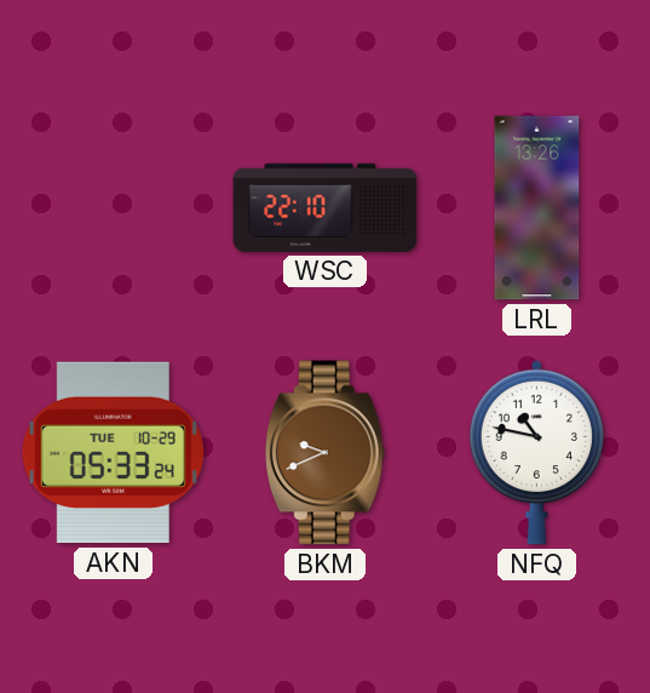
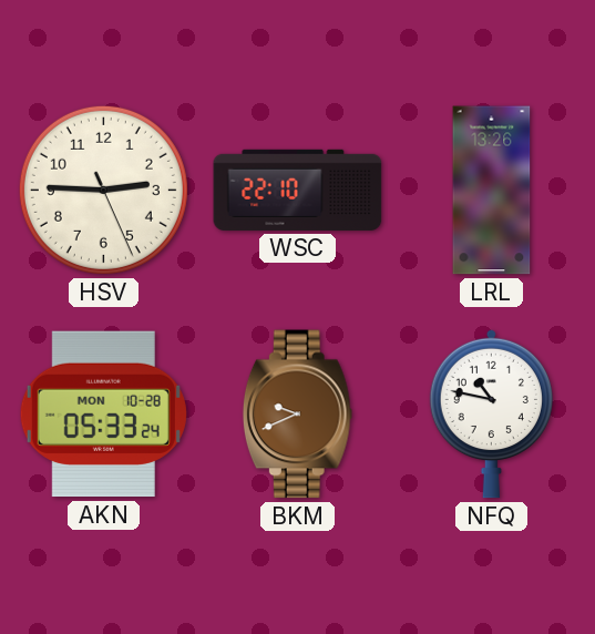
HSV: none -> 2:45 (103, 190)
AKN date: TUE 10-29 -> MON 10-28 (103, 415)
